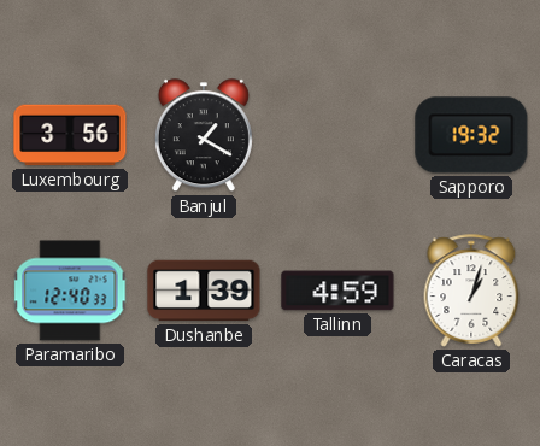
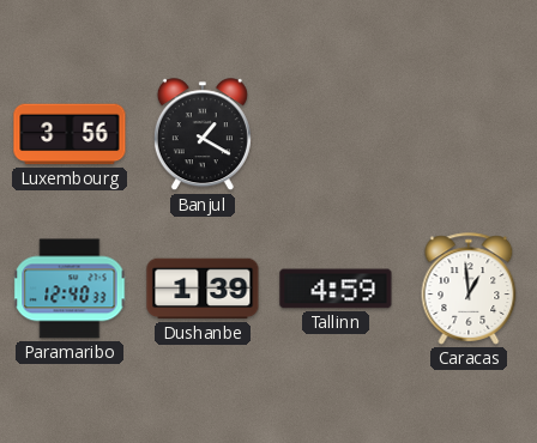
Sapporo: 19:32 -> none (471, 135)
Caracas: 1:03 -> 12:59 (469, 289)
